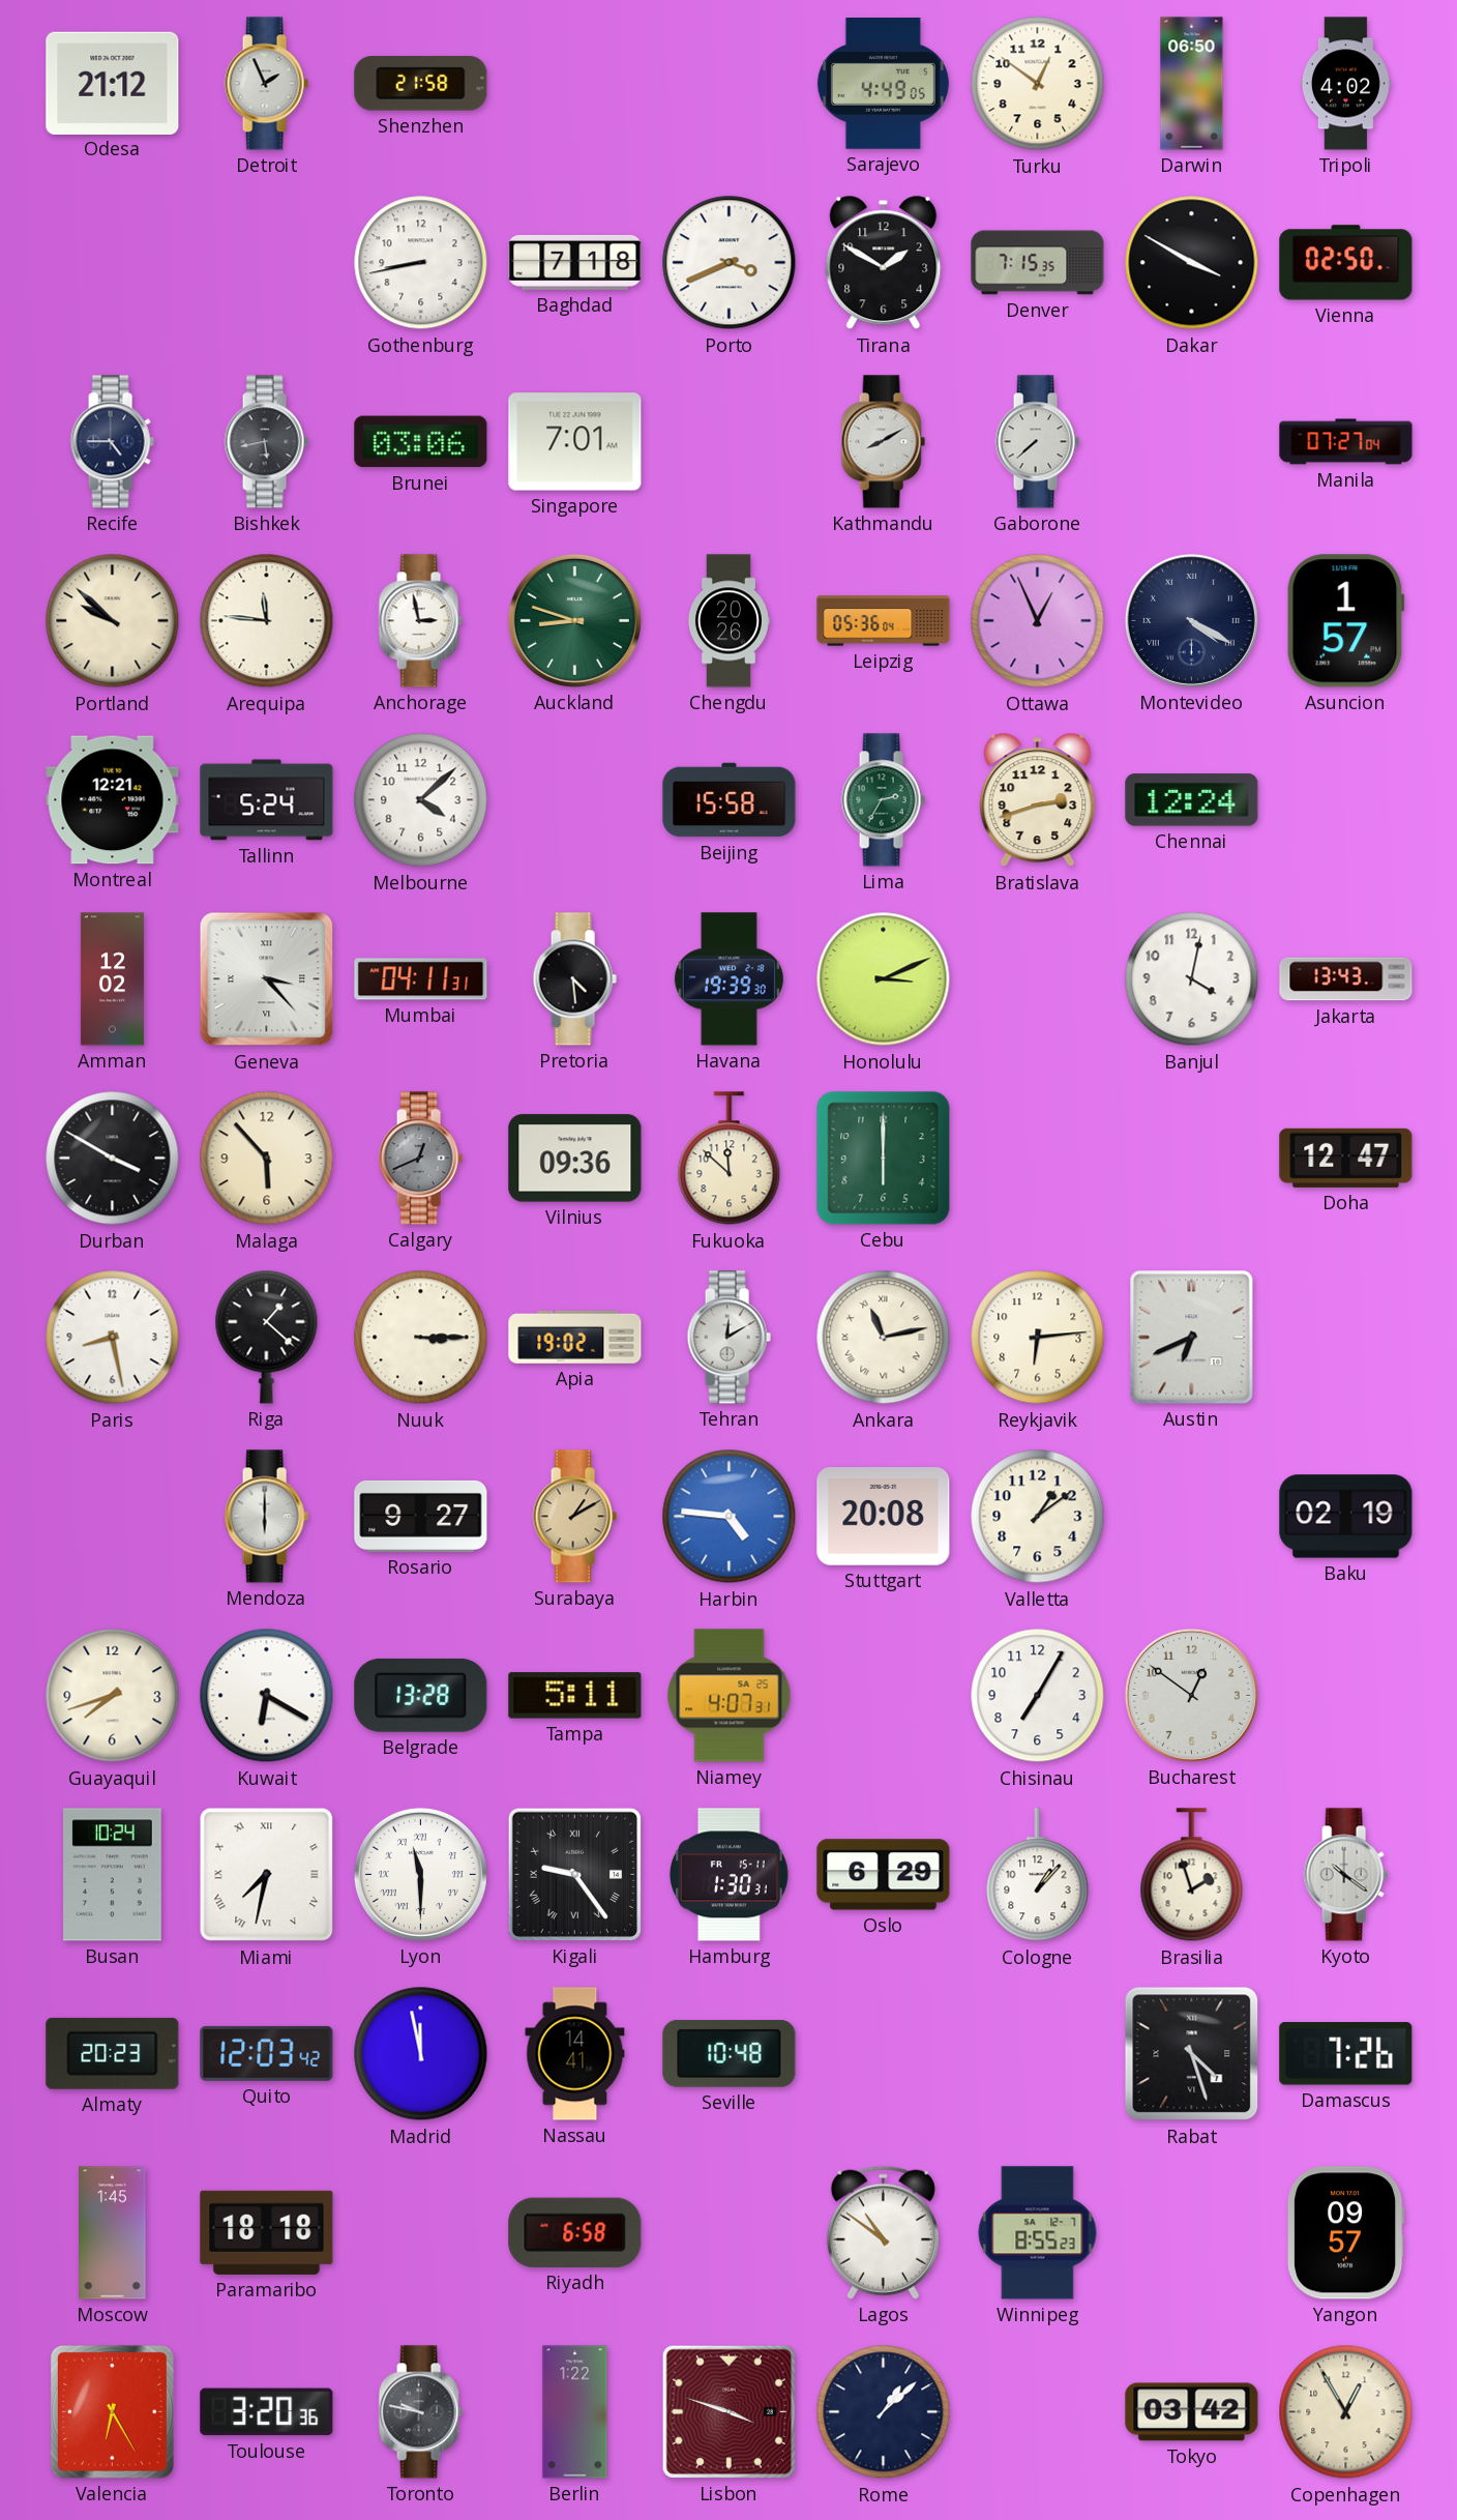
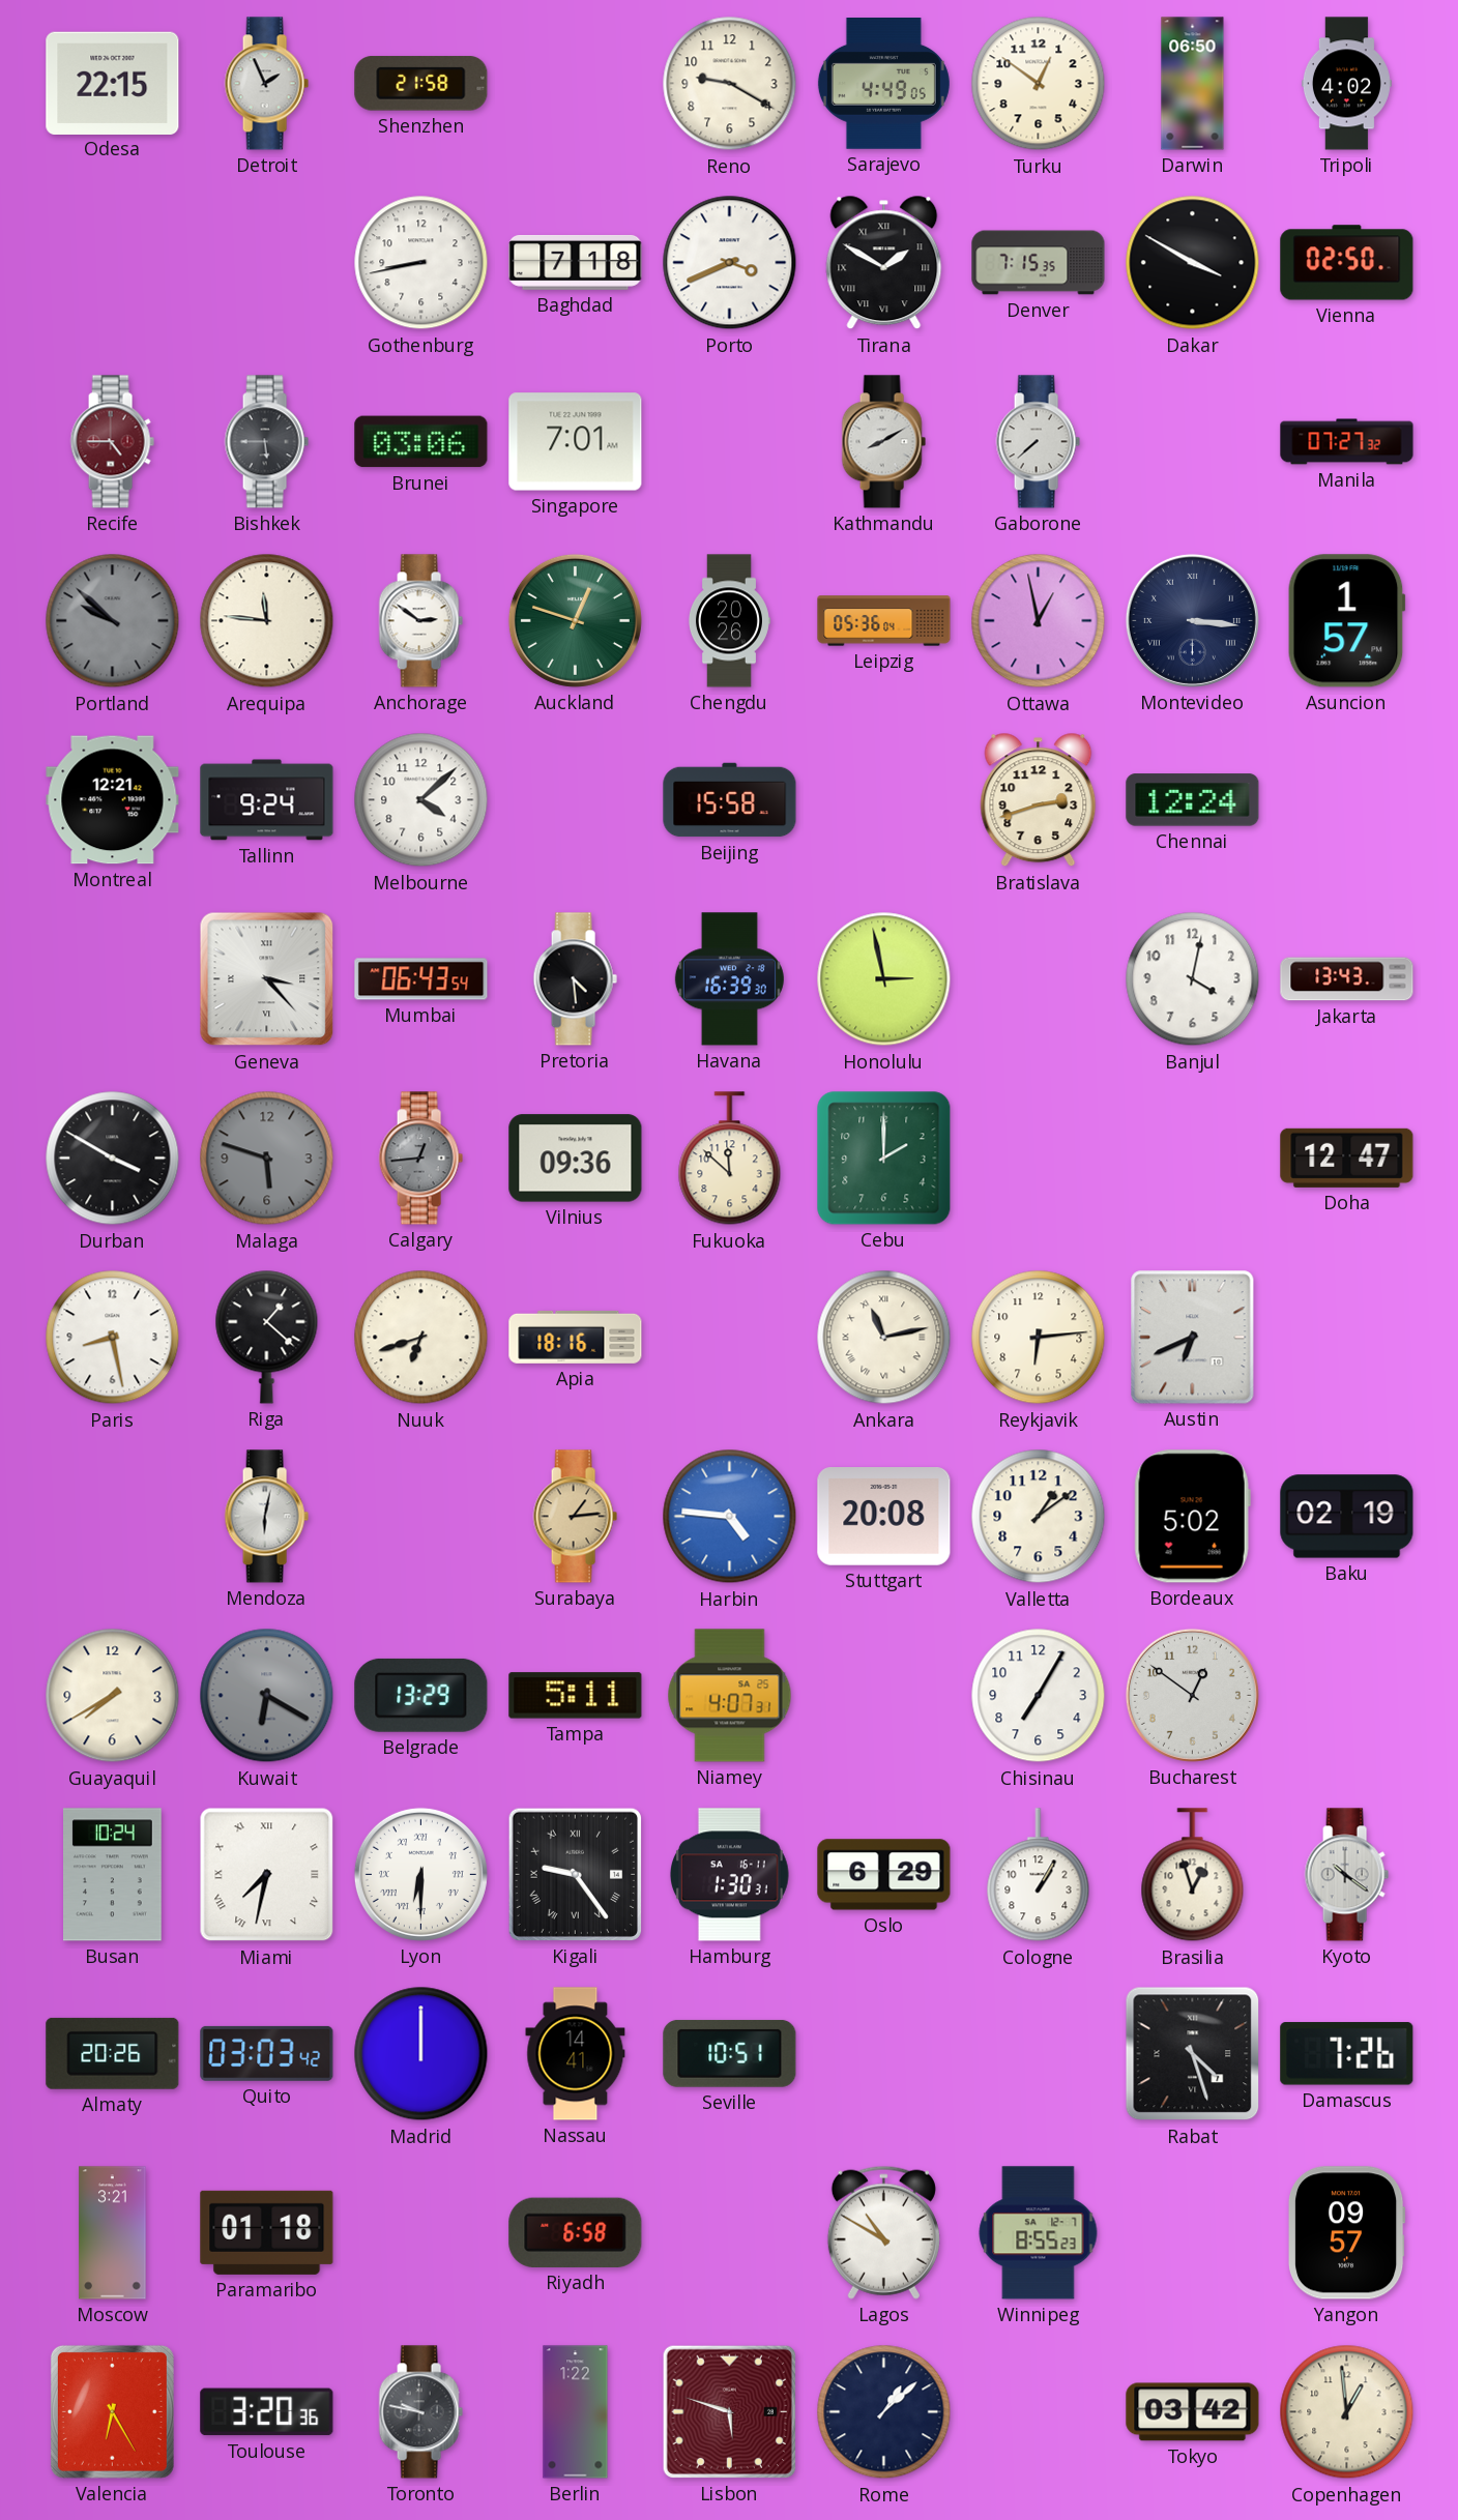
Odesa: 21:12 -> 22:15 (113, 83)
Reno: none -> 9:20 (730, 84)
Tirana numerals: Arabic -> Roman (884, 263)
Recife dial: navy -> burgundy (112, 442)
Bishkek: 5:43 -> 5:45 (266, 442)
Manila: 07:27:04 -> 07:27:32 (1347, 442)
Portland dial: cream -> grey (113, 621)
Anchorage: 2:58 -> 2:51 (420, 621)
Auckland: 8:48 -> 12:48 (575, 620)
Ottawa: 12:56 -> 12:58 (1039, 621)
Montevideo: 4:20 -> 3:16 (1192, 620)
Tallinn: 5:24 -> 9:24 (267, 800)
Lima: 2:35 -> none (883, 800)
Amman: 12:02 -> none (112, 979)
Mumbai: 04:11 -> 06:43 (421, 979)
Havana: 19:39 -> 16:39 (729, 979)
Honolulu: 3:11 -> 2:58 (884, 979)
Malaga: 5:53 -> 5:48 (267, 1159)
Malaga dial: cream -> grey (267, 1159)
Calgary: 12:41 -> 12:44 (420, 1159)
Cebu: 6:00 -> 2:00 (884, 1159)
Nuuk: 3:15 -> 6:42 (421, 1338)
Apia: 19:02 -> 18:16 (576, 1337)
Tehran: 12:10 -> none (729, 1338)
Mendoza: 6:00 -> 6:02 (266, 1517)
Rosario: 9:27 -> none (421, 1516)
Surabaya: 1:10 -> 1:14 (575, 1517)
Bordeaux: none -> 5:02 (1192, 1517)
Guayaquil: 7:42 -> 7:40 (113, 1696)
Kuwait dial: white -> grey (267, 1696)
Belgrade: 13:28 -> 13:29 (421, 1695)
Lyon: 11:30 -> 6:30 (420, 1874)
Hamburg date: FR 15-11 -> SA 16-11 (729, 1875)
Cologne: 1:07 -> 1:05 (1039, 1875)
Brasilia: 1:57 -> 12:57 (1193, 1875)
Almaty: 20:23 -> 20:26 (113, 2053)
Quito: 12:03 -> 03:03 (267, 2053)
Madrid: 11:58 -> 12:00 (421, 2054)
Seville: 10:48 -> 10:51 (730, 2053)
Moscow: 1:45 -> 3:21 (113, 2233)
Paramaribo: 18:18 -> 01:18 (267, 2232)
Lagos: 10:51 -> 10:50 (883, 2232)
Lisbon: 3:48 -> 5:48 (729, 2411)
Copenhagen: 12:55 -> 12:59 (1347, 2412)
